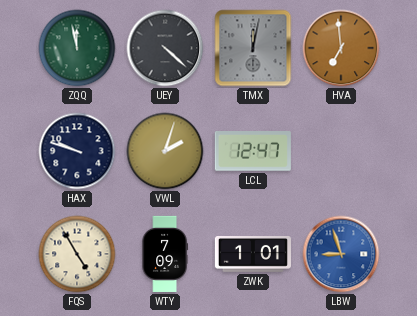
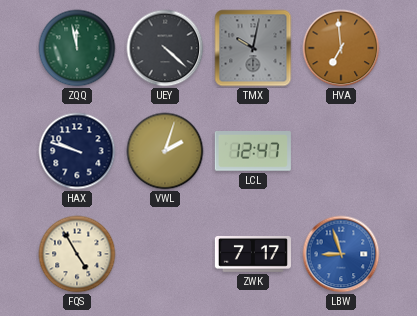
TMX: 12:02 -> 10:02 (253, 48)
WTY: 7:09 -> none (165, 254)
ZWK: 1:01 -> 7:17 (253, 255)
